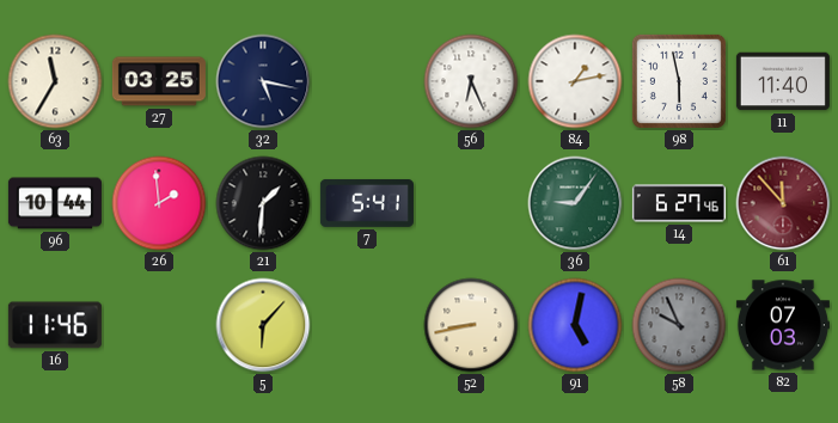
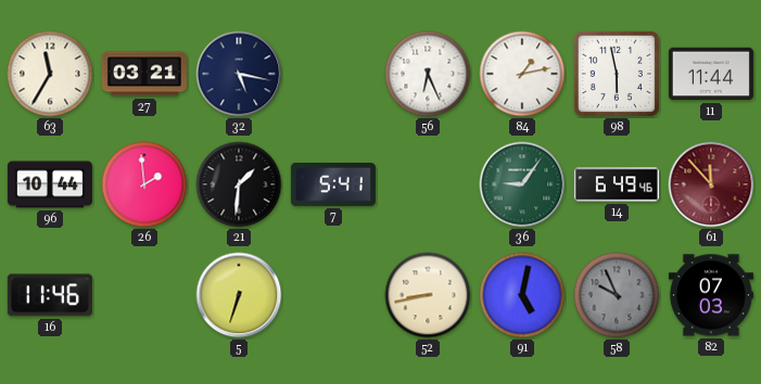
27: 03:25 -> 03:21 (144, 74)
11: 11:40 -> 11:44 (711, 74)
14: 6:27 -> 6:49 (617, 184)
5: 6:07 -> 6:33 (239, 295)
